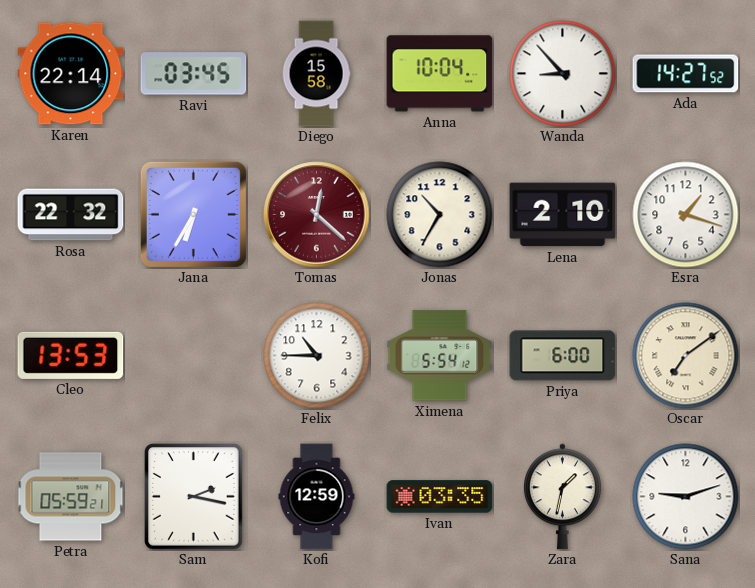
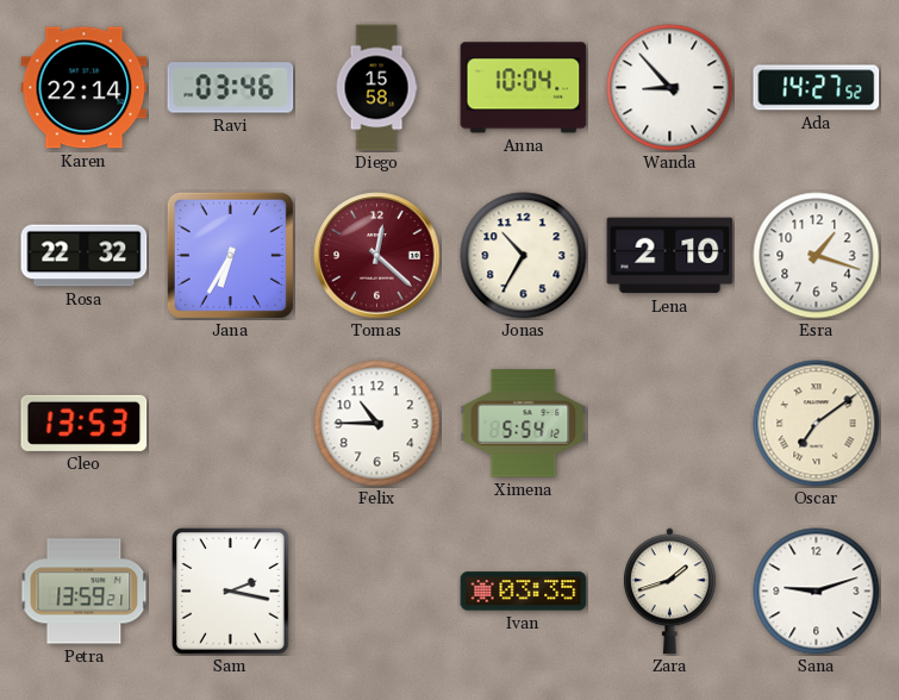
Ravi: 03:45 -> 03:46 (231, 88)
Priya: 6:00 -> none (563, 356)
Petra: 05:59 -> 13:59 (85, 592)
Kofi: 12:59 -> none (317, 497)
Zara: 1:32 -> 1:42 (669, 592)
